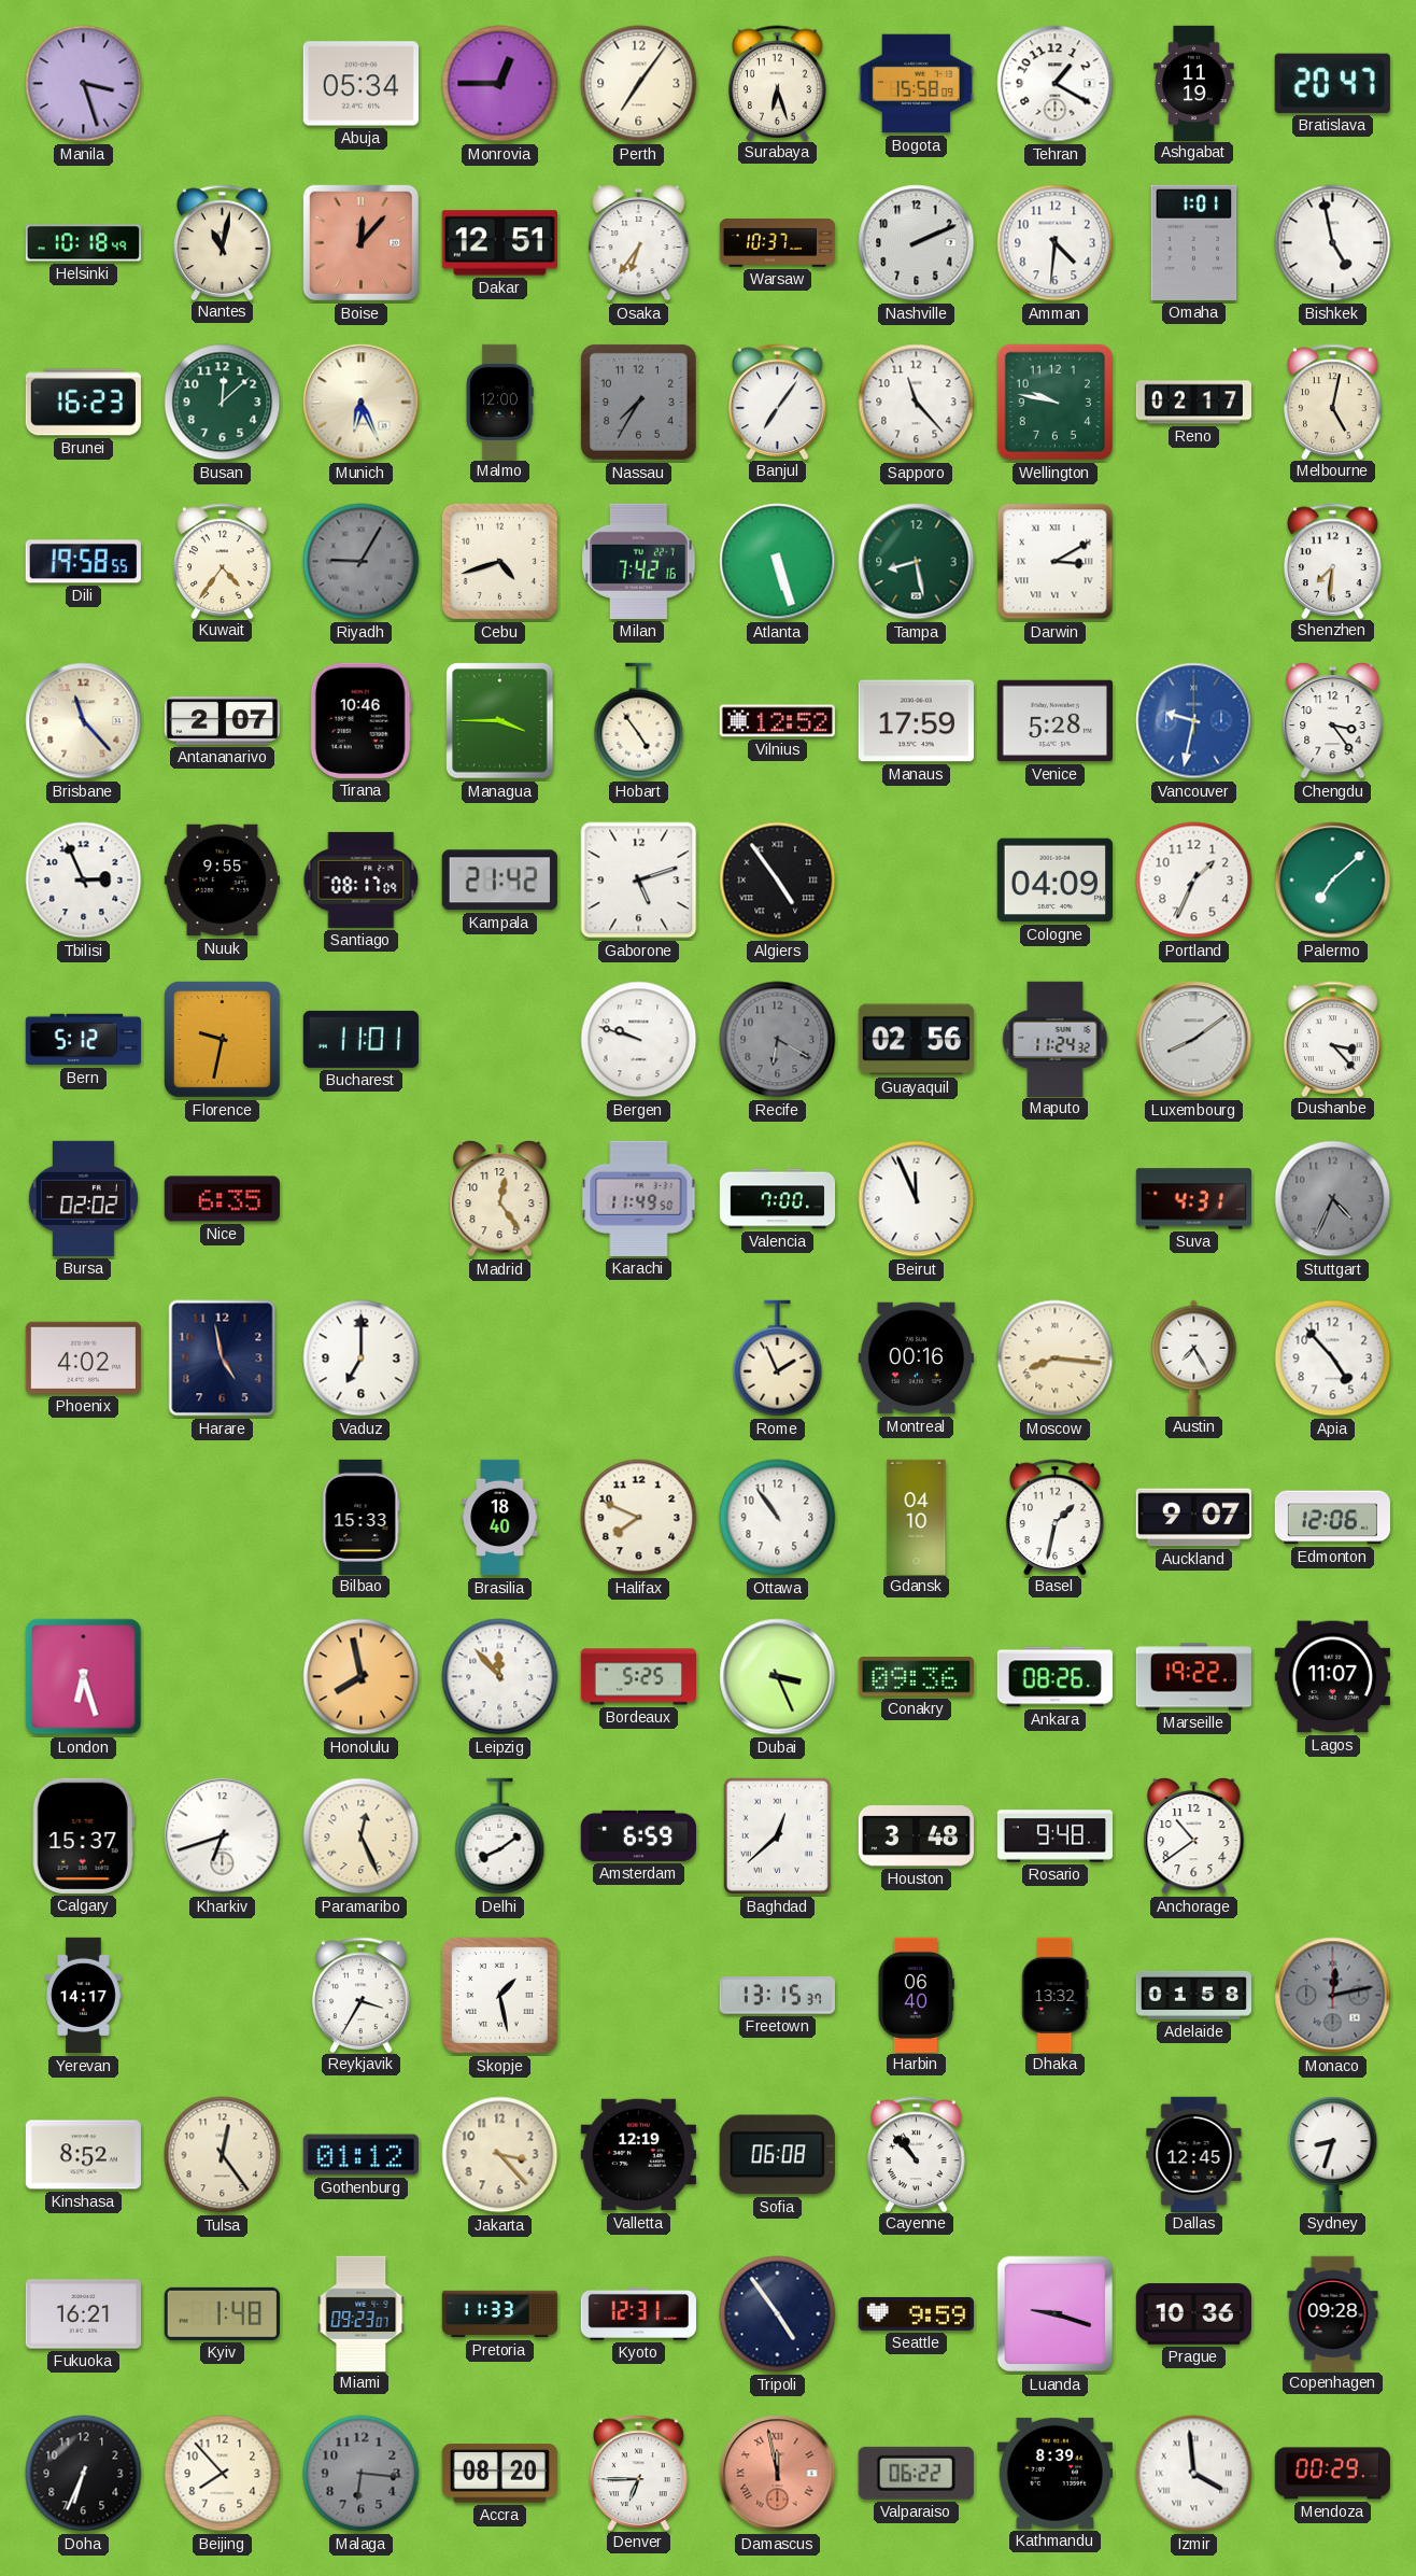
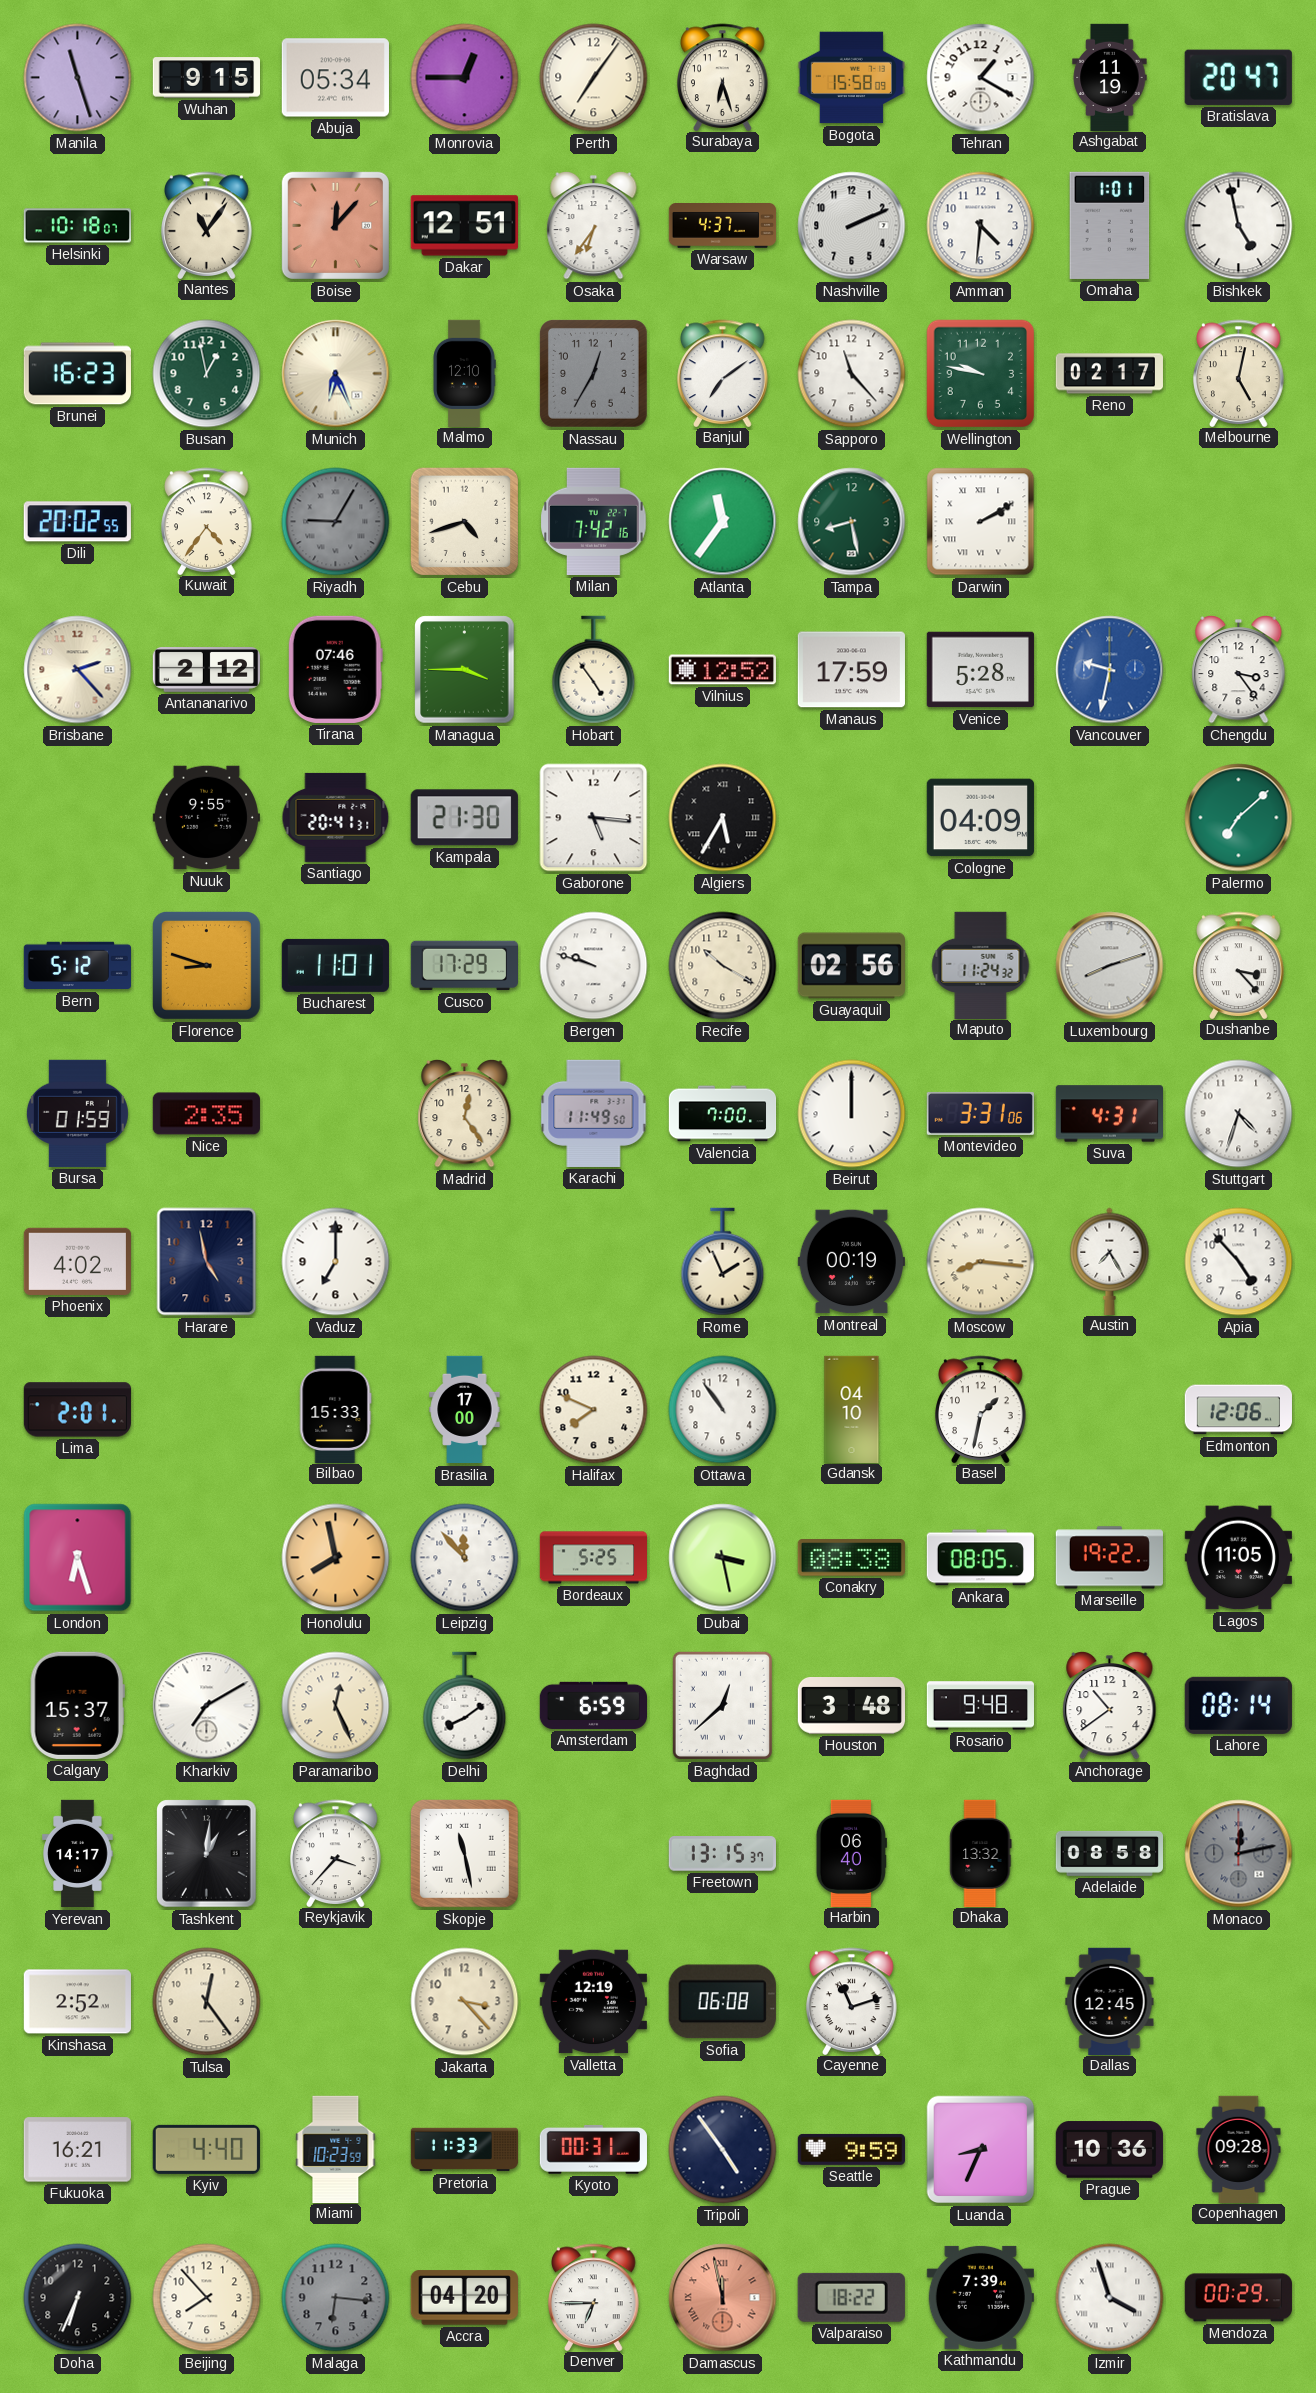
Manila: 3:27 -> 11:27 (78, 78)
Wuhan: none -> 9:15 (206, 78)
Helsinki: 10:18:49 -> 10:18:07 (77, 226)
Nantes: 11:02 -> 11:06 (207, 225)
Warsaw: 10:37 -> 4:37 (723, 226)
Busan: 12:08 -> 12:58 (207, 374)
Malmo: 12:00 -> 12:10 (464, 373)
Nassau: 7:35 -> 12:35 (593, 373)
Banjul: 7:06 -> 7:09 (723, 373)
Dili: 19:58 -> 20:02 (77, 522)
Atlanta: 5:27 -> 11:36 (723, 522)
Darwin: 3:10 -> 2:10 (981, 522)
Shenzhen: 7:31 -> none (1333, 561)
Brisbane: 11:23 -> 2:23 (78, 670)
Antananarivo: 2:07 -> 2:12 (206, 670)
Tirana: 10:46 -> 07:46 (335, 669)
Tbilisi: 2:56 -> none (84, 881)
Santiago: 08:17 -> 20:41 (336, 817)
Kampala: 21:42 -> 21:30 (464, 818)
Gaborone: 5:12 -> 5:16 (594, 818)
Algiers: 4:54 -> 5:35 (723, 818)
Portland: 1:34 -> none (1194, 881)
Florence: 9:32 -> 8:48 (206, 965)
Cusco: none -> 17:29 (464, 966)
Recife: 6:20 -> 10:20 (723, 966)
Recife dial: grey -> cream (723, 966)
Luxembourg: 8:09 -> 8:12 (1110, 966)
Bursa: 02:02 -> 01:59 (77, 1113)
Nice: 6:35 -> 2:35 (206, 1114)
Beirut: 11:56 -> 12:00 (852, 1114)
Montevideo: none -> 3:31 (980, 1113)
Stuttgart: 4:34 -> 4:33 (1239, 1114)
Stuttgart dial: grey -> white (1239, 1114)
Montreal: 00:16 -> 00:19 (851, 1262)
Lima: none -> 2:01 (77, 1410)
Brasilia: 18:40 -> 17:00 (465, 1410)
Auckland: 9:07 -> none (1193, 1518)
Dubai: 3:26 -> 3:28 (723, 1558)
Conakry: 09:36 -> 08:38 (851, 1558)
Ankara: 08:26 -> 08:05 (980, 1558)
Lagos: 11:07 -> 11:05 (1238, 1558)
Kharkiv: 6:42 -> 7:10 (207, 1706)
Lahore: none -> 08:14 (1238, 1705)
Tashkent: none -> 1:01 (207, 1854)
Reykjavik: 3:35 -> 3:37 (336, 1853)
Skopje: 1:28 -> 11:28 (464, 1853)
Adelaide: 01:58 -> 08:58 (1109, 1853)
Kinshasa: 8:52 -> 2:52 (77, 2002)
Gothenburg: 01:12 -> none (360, 2155)
Cayenne: 10:53 -> 11:12 (852, 2001)
Sydney: 8:33 -> none (1333, 2154)
Kyiv: 1:48 -> 4:40 (206, 2149)
Miami: 09:23 -> 10:23 (336, 2149)
Kyoto: 12:31 -> 00:31 (593, 2150)
Luanda: 9:18 -> 8:34 (981, 2150)
Accra: 08:20 -> 04:20 (464, 2298)
Valparaiso: 06:22 -> 18:22 (851, 2297)
Kathmandu: 8:39 -> 7:39 (980, 2297)
Izmir: 3:59 -> 3:57 (1110, 2298)
